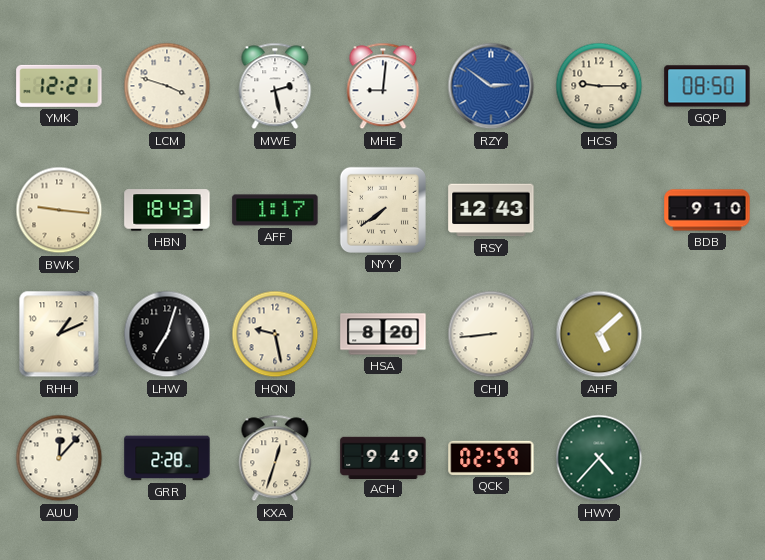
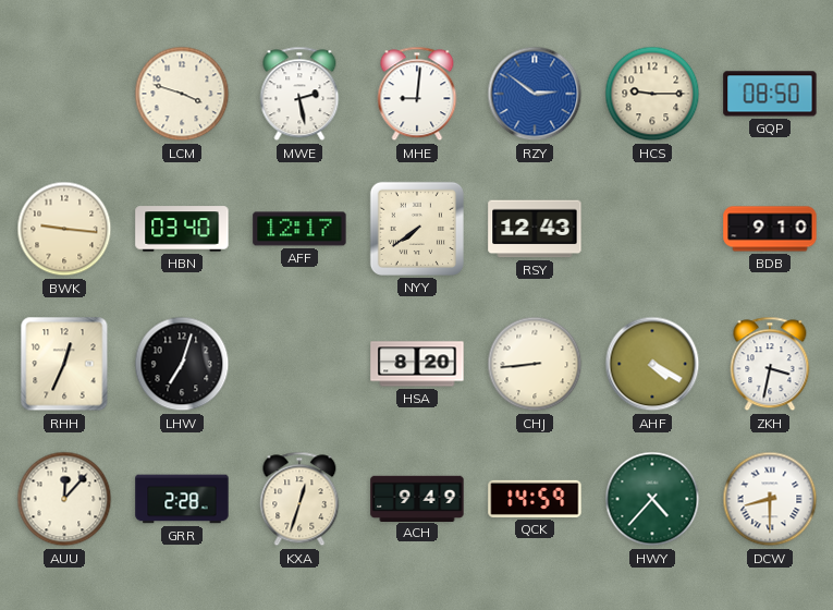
YMK: 12:21 -> none (59, 86)
HBN: 18:43 -> 03:40 (182, 229)
AFF: 1:17 -> 12:17 (299, 229)
RHH: 1:11 -> 12:34 (64, 364)
HQN: 9:28 -> none (275, 334)
AHF: 5:08 -> 4:20 (652, 364)
ZKH: none -> 3:32 (770, 364)
QCK: 02:59 -> 14:59 (535, 499)
DCW: none -> 8:30 (770, 499)
